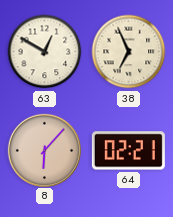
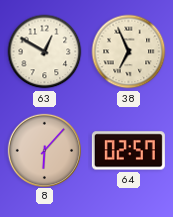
64: 02:21 -> 02:57 (128, 151)
